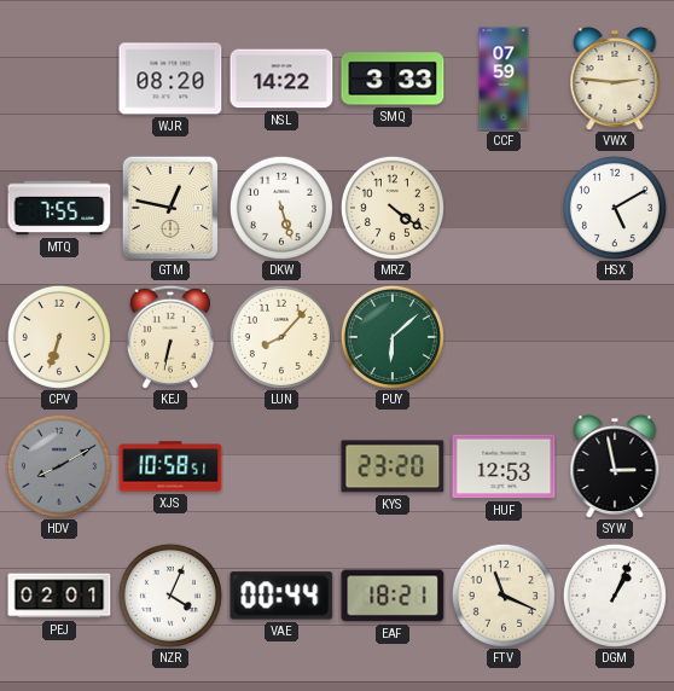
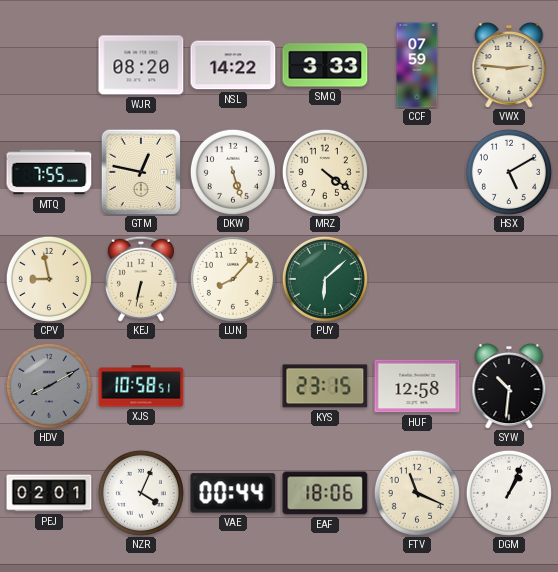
CPV: 6:33 -> 8:58 (49, 279)
KYS: 23:20 -> 23:15 (325, 386)
HUF: 12:53 -> 12:58 (417, 386)
SYW: 2:58 -> 10:31 (509, 386)
EAF: 18:21 -> 18:06 (325, 493)
